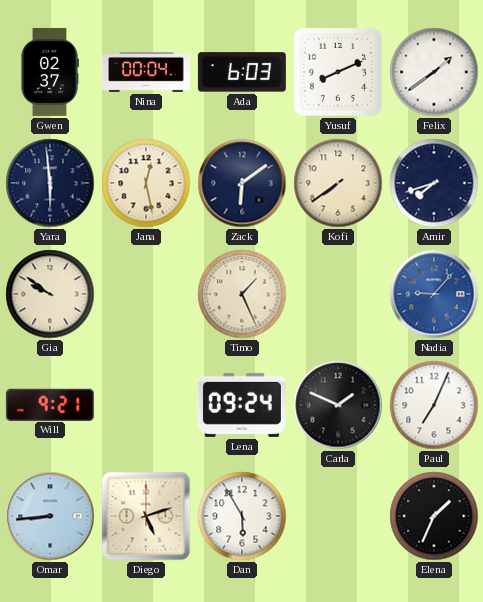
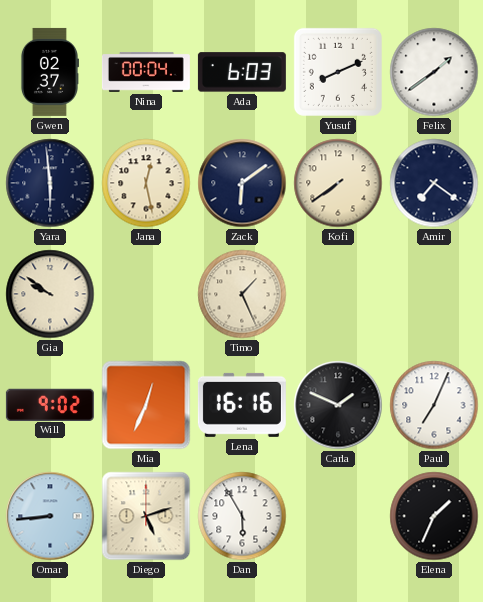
Amir: 7:42 -> 7:21 (434, 183)
Nadia: 9:07 -> none (434, 294)
Will: 9:21 -> 9:02 (50, 404)
Mia: none -> 12:34 (146, 405)
Lena: 09:24 -> 16:16 (242, 405)
